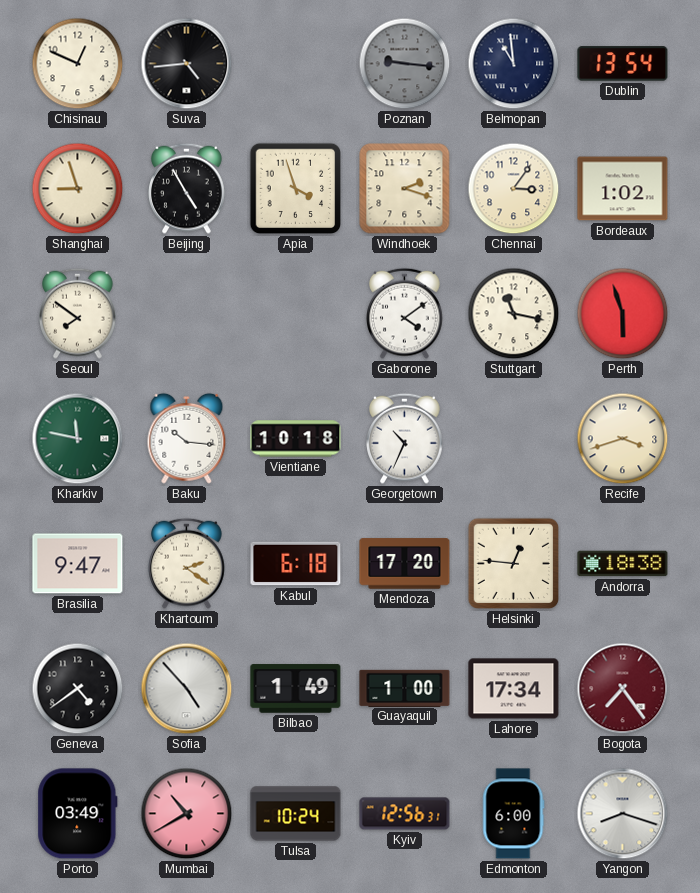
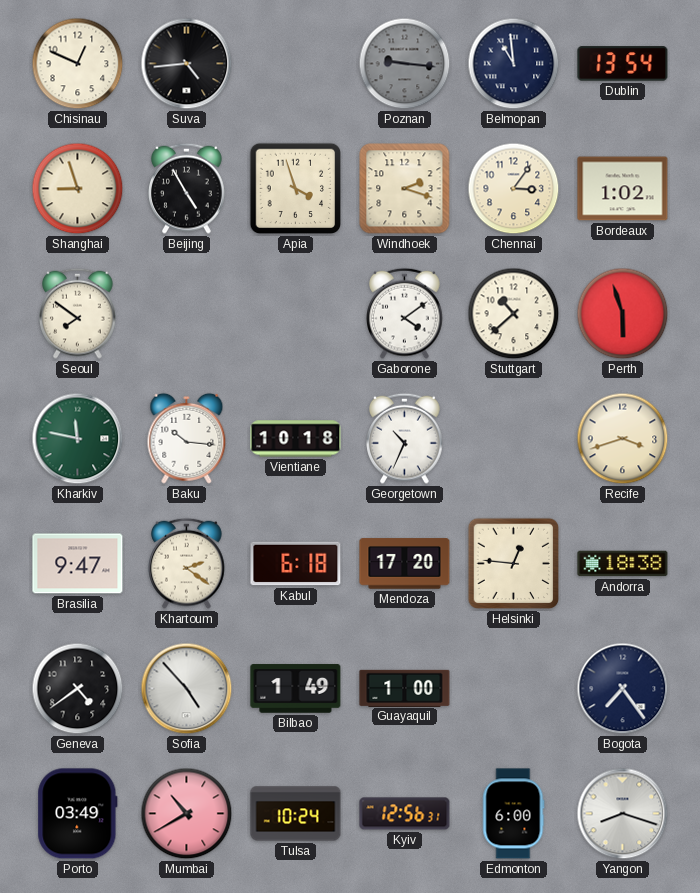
Stuttgart: 11:17 -> 10:38 (514, 314)
Lahore: 17:34 -> none (514, 689)
Bogota dial: burgundy -> navy (623, 689)
